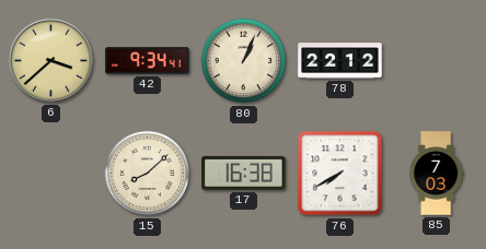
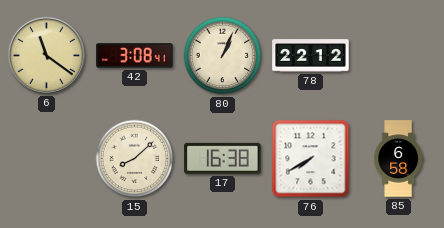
6: 3:38 -> 11:21 (46, 55)
42: 9:34 -> 3:08 (135, 56)
85: 7:03 -> 6:58 (399, 159)
